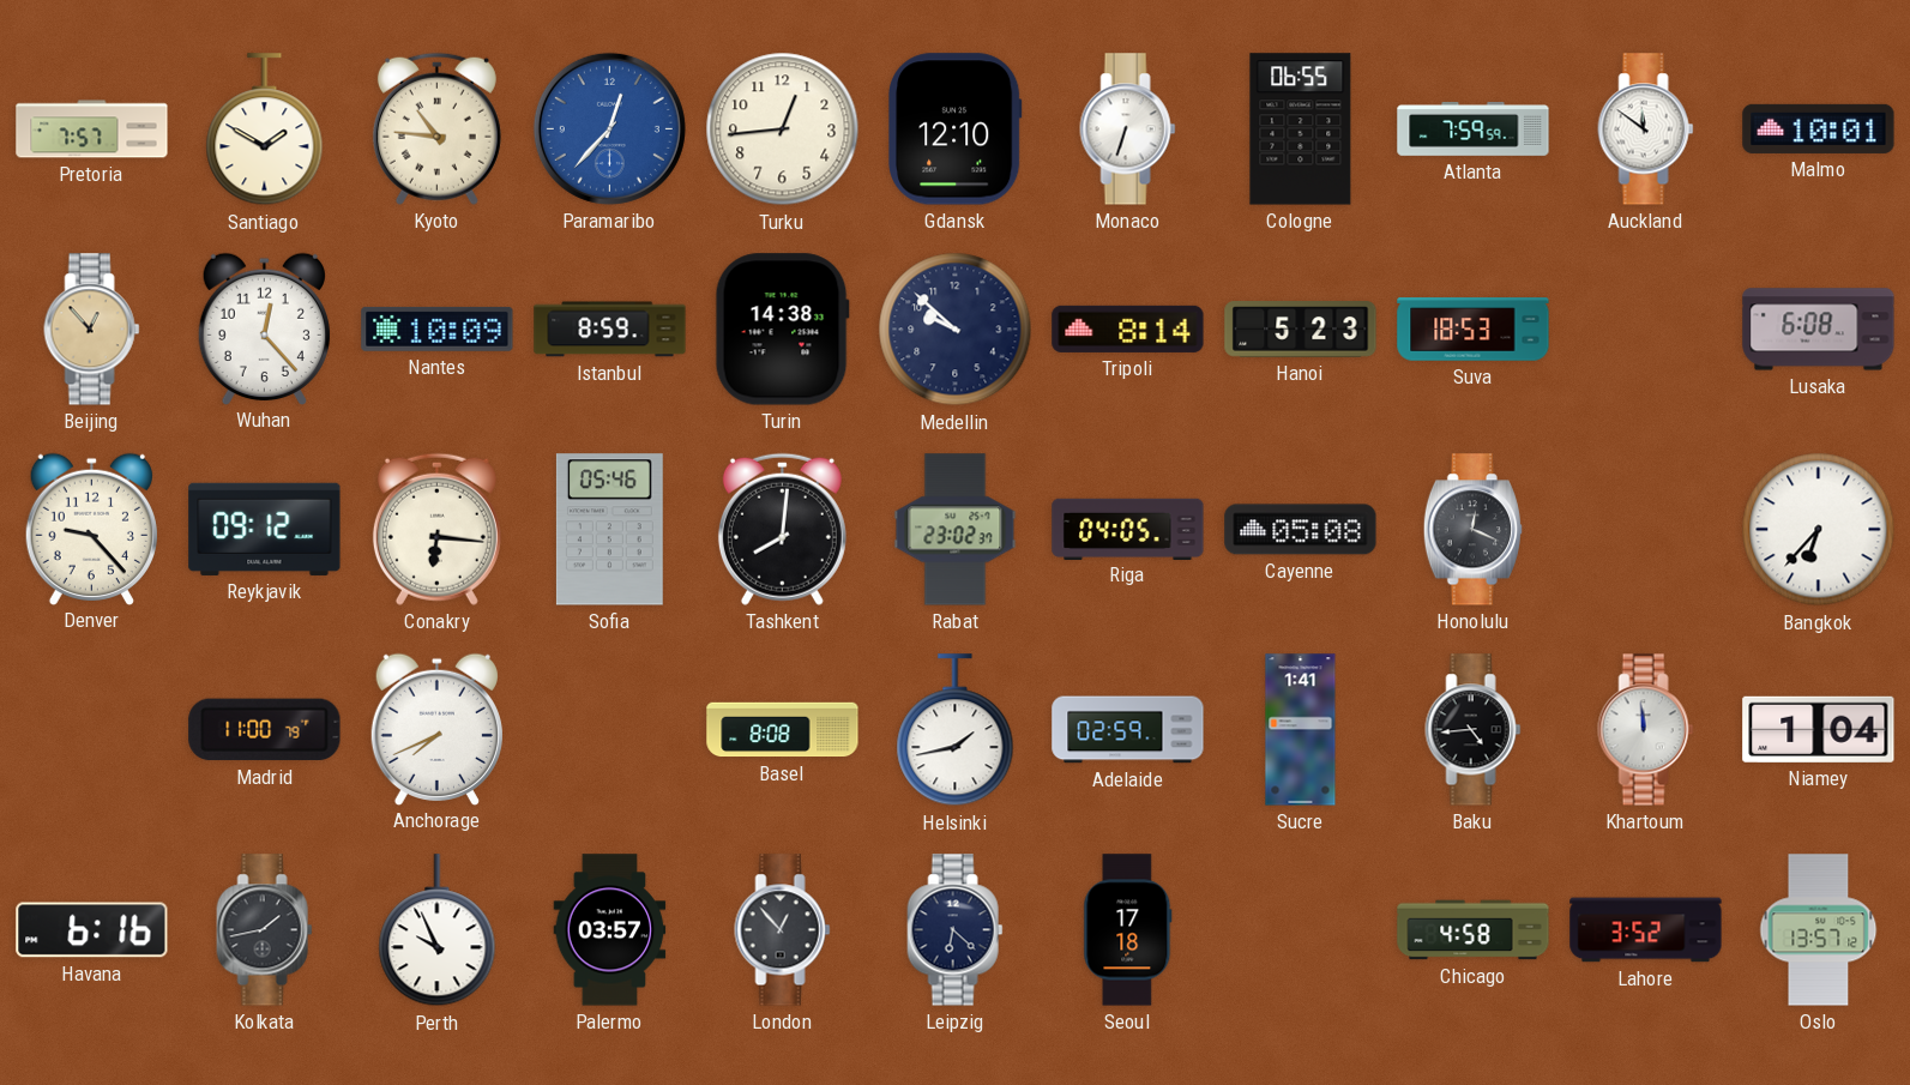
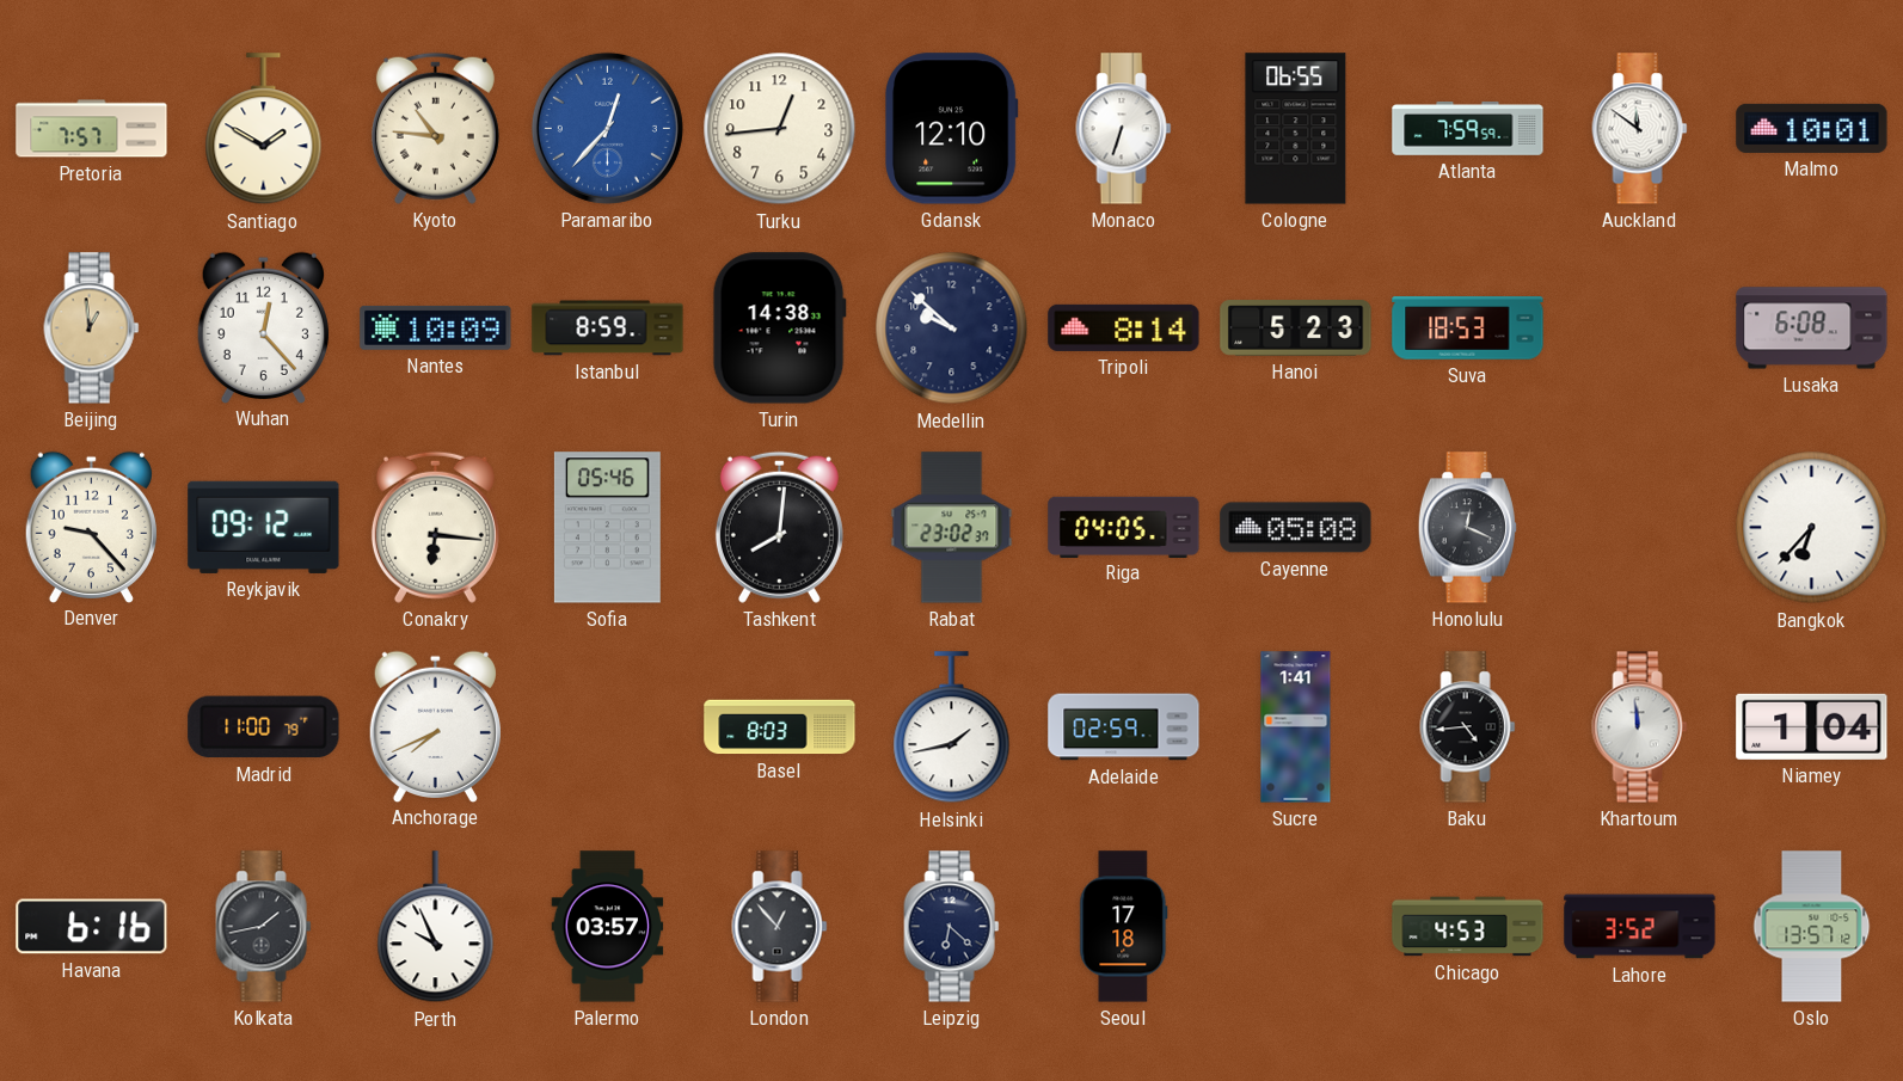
Beijing: 12:53 -> 12:59 (92, 328)
Basel: 8:08 -> 8:03 (780, 727)
Chicago: 4:58 -> 4:53 (1468, 927)
